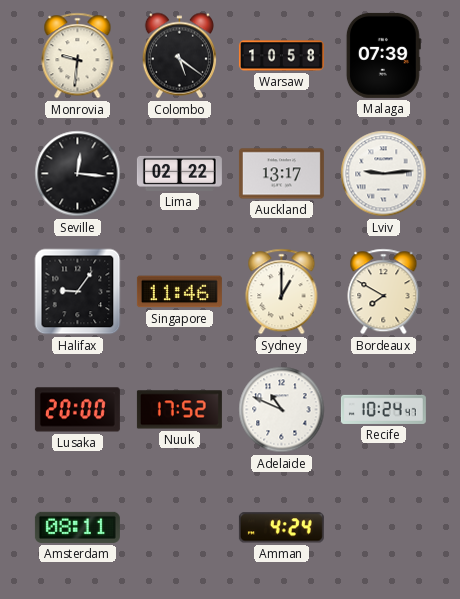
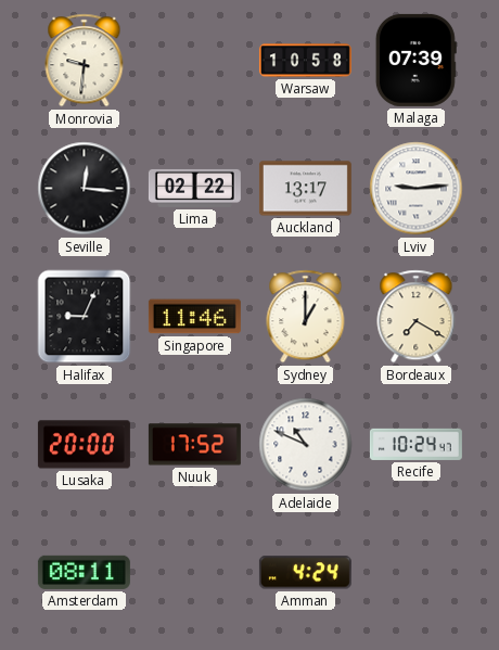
Colombo: 5:21 -> none (179, 56)
Halifax: 9:06 -> 9:04 (85, 317)
Bordeaux: 7:50 -> 7:20 (417, 317)
